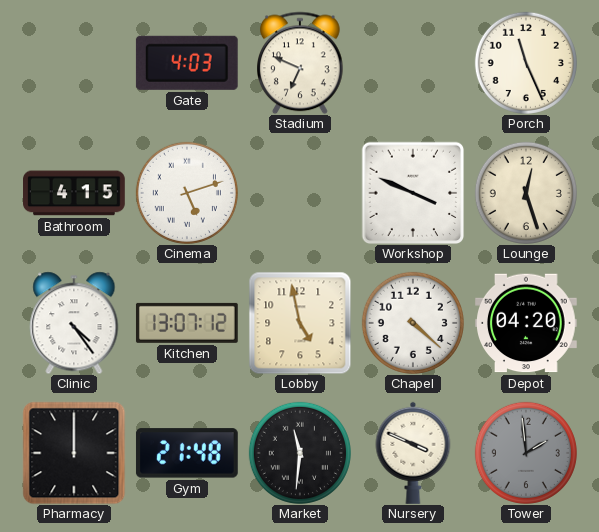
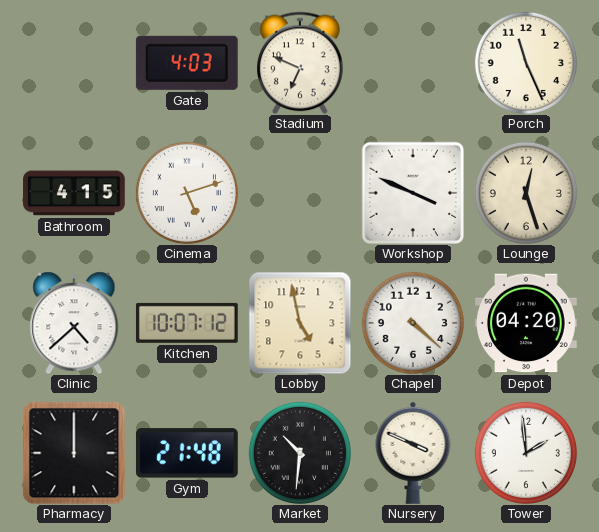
Clinic: 4:24 -> 4:38 (74, 323)
Kitchen: 13:07 -> 10:07 (187, 323)
Market: 11:31 -> 10:31 (300, 453)
Tower dial: grey -> white (526, 453)
